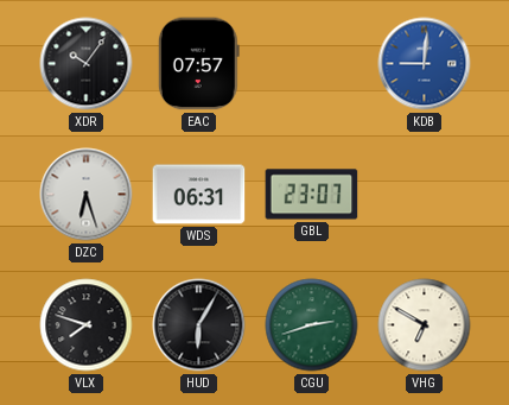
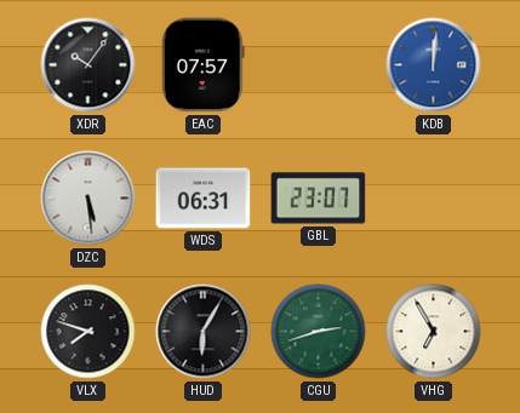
KDB: 9:01 -> 12:01 (434, 65)
DZC: 6:27 -> 5:29 (88, 199)
VHG: 6:50 -> 6:55 (434, 332)
